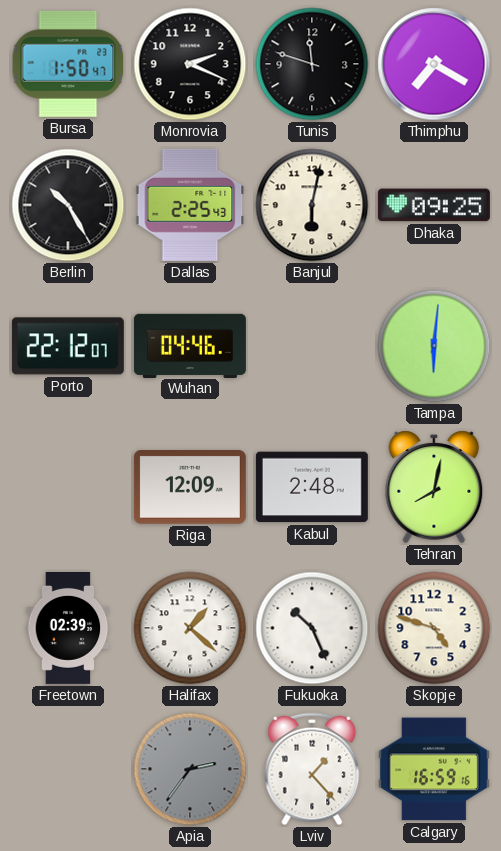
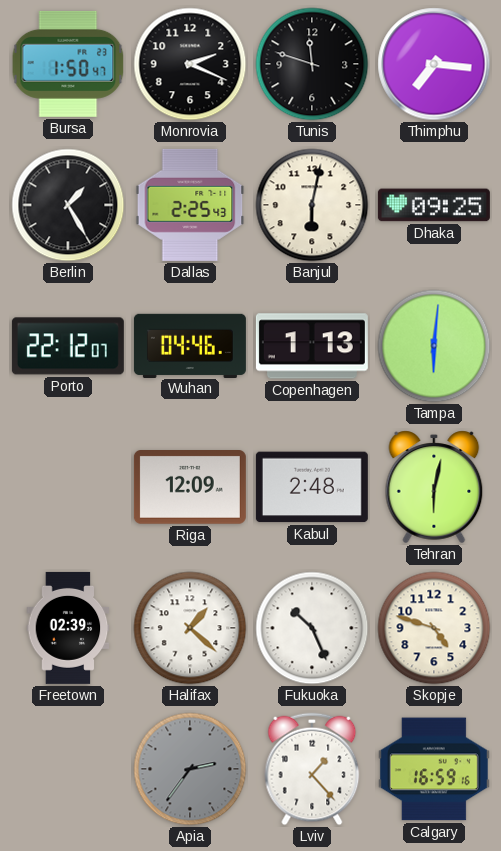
Thimphu: 7:20 -> 7:16 (434, 64)
Berlin: 10:25 -> 1:25 (68, 205)
Copenhagen: none -> 1:13 (312, 346)
Tehran: 8:02 -> 6:02 (434, 487)
